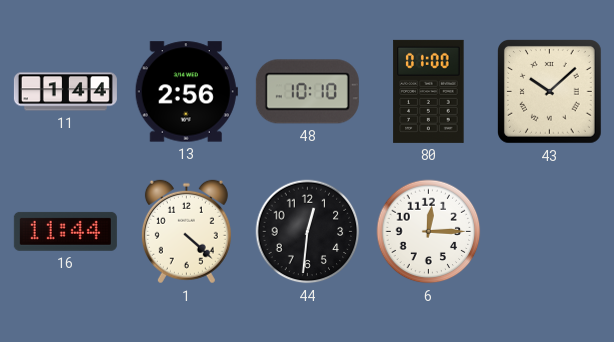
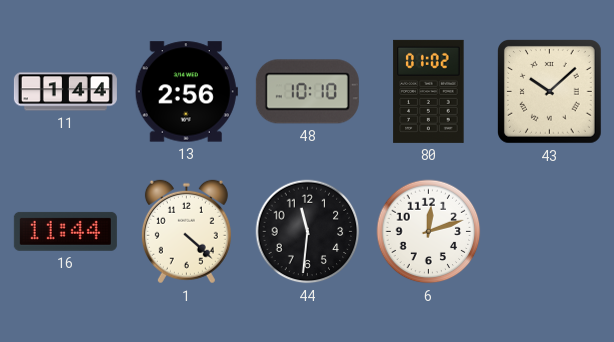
80: 01:00 -> 01:02 (429, 91)
44: 12:31 -> 11:31 (308, 232)
6: 12:15 -> 12:12 (429, 232)
